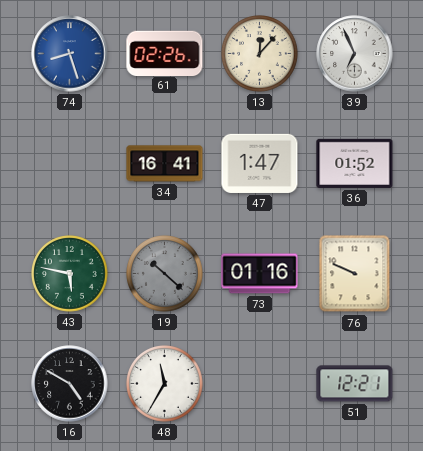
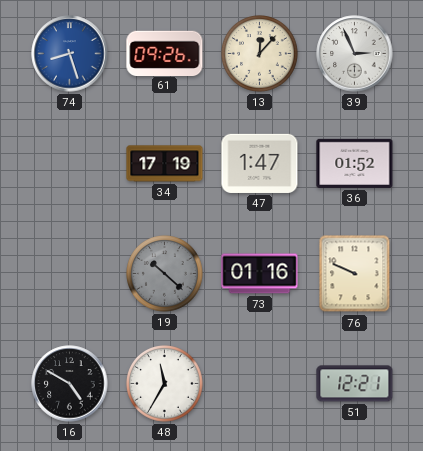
61: 02:26 -> 09:26 (165, 53)
39: 6:56 -> 2:56 (355, 54)
34: 16:41 -> 17:19 (165, 164)
43: 5:47 -> none (70, 274)
